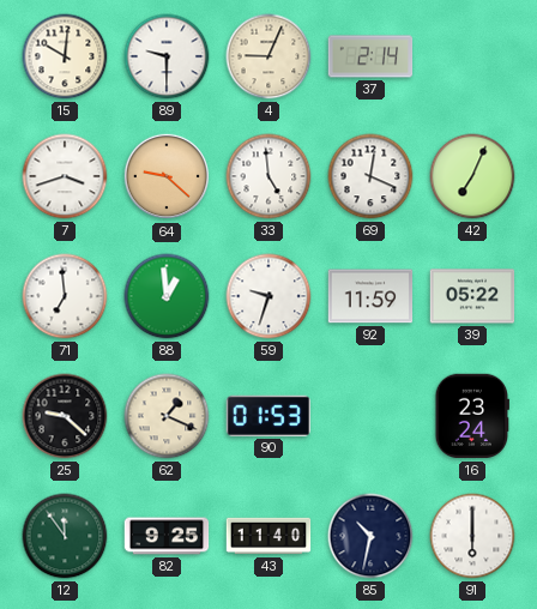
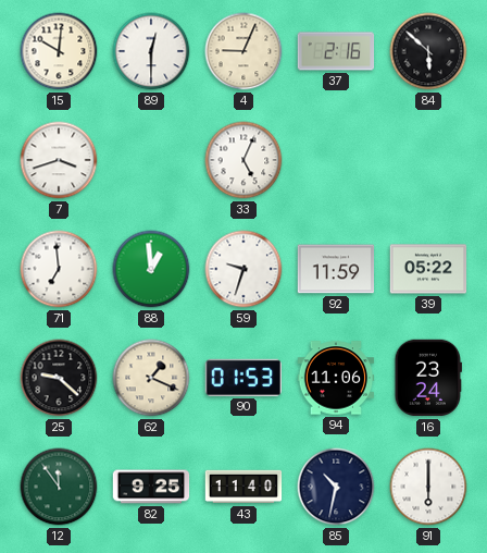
89: 9:30 -> 12:30 (151, 51)
37: 2:14 -> 2:16 (336, 51)
84: none -> 5:52 (428, 51)
64: 9:22 -> none (167, 176)
33: 4:59 -> 5:04 (243, 160)
69: 12:19 -> none (370, 176)
42: 7:04 -> none (472, 176)
94: none -> 11:06 (336, 378)
